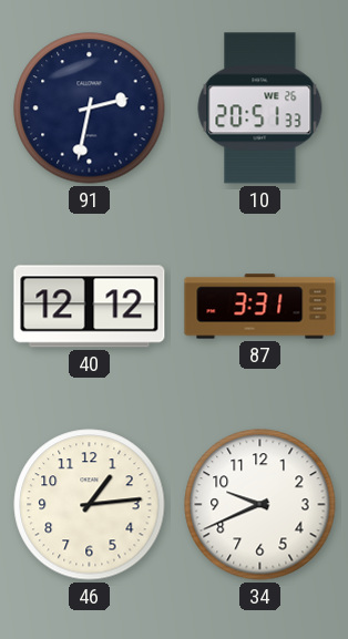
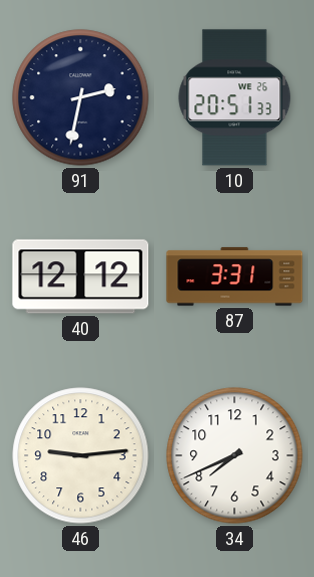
46: 1:14 -> 9:14 (81, 456)
34: 9:41 -> 7:41 (235, 456)
